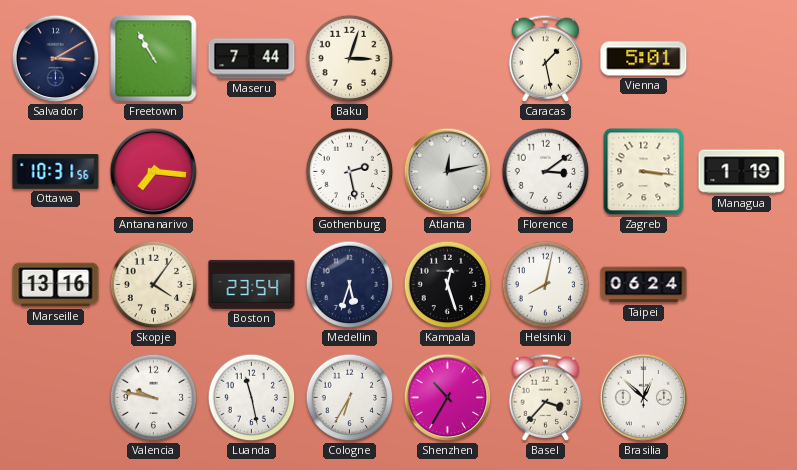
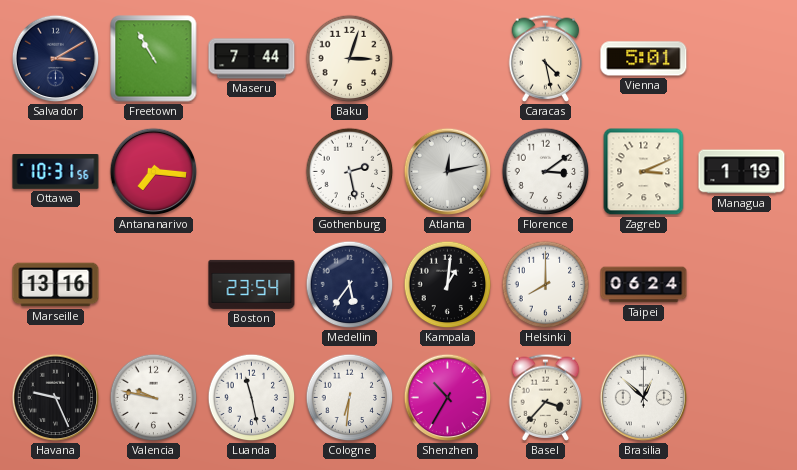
Caracas: 1:28 -> 4:28 (546, 58)
Zagreb: 3:16 -> 3:11 (644, 172)
Skopje: 4:06 -> none (154, 285)
Medellin: 5:33 -> 5:36 (350, 285)
Kampala: 12:27 -> 1:01 (448, 285)
Helsinki: 8:02 -> 8:00 (546, 285)
Havana: none -> 9:26 (56, 398)
Cologne: 6:35 -> 6:31 (350, 398)
